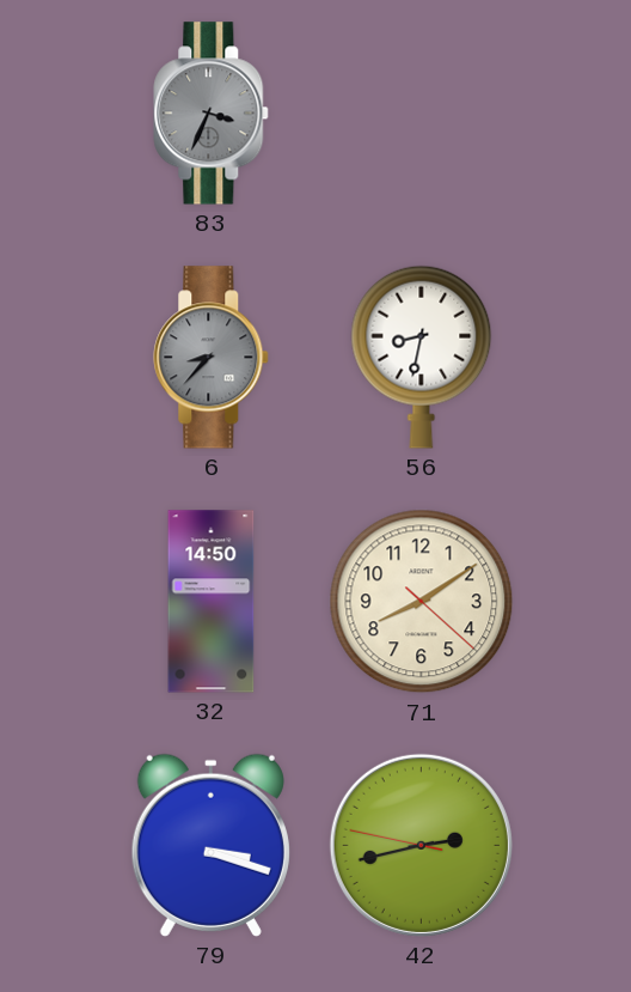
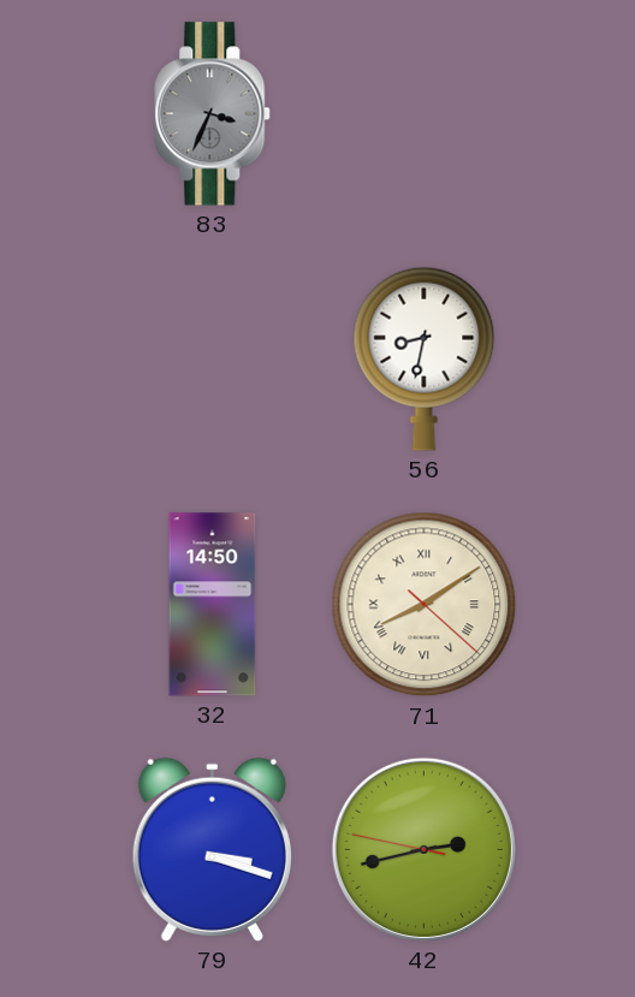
6: 8:37 -> none (212, 358)
71 numerals: Arabic -> Roman (425, 605)
